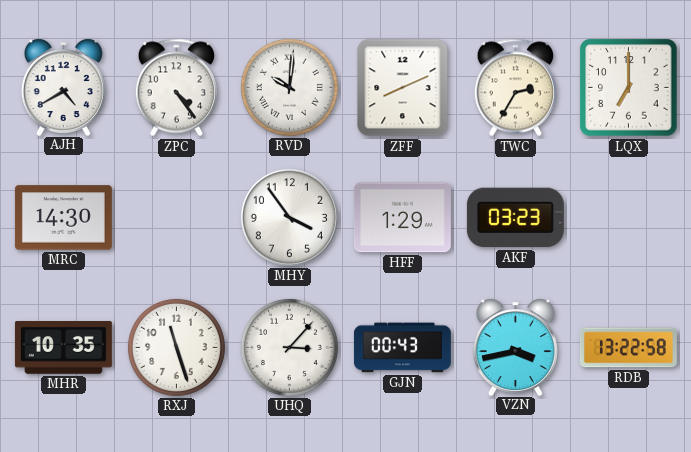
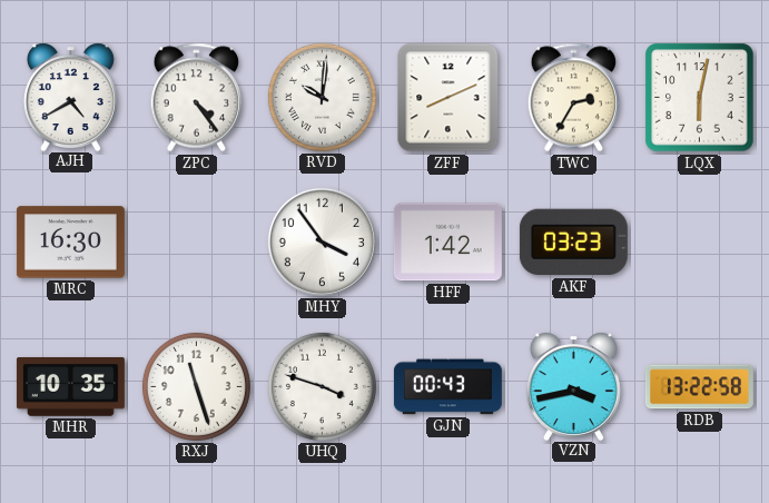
LQX: 7:00 -> 6:02 (700, 98)
MRC: 14:30 -> 16:30 (70, 243)
HFF: 1:29 -> 1:42 (447, 243)
UHQ: 3:07 -> 3:48 (322, 386)
